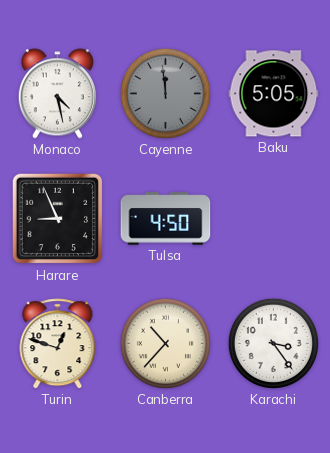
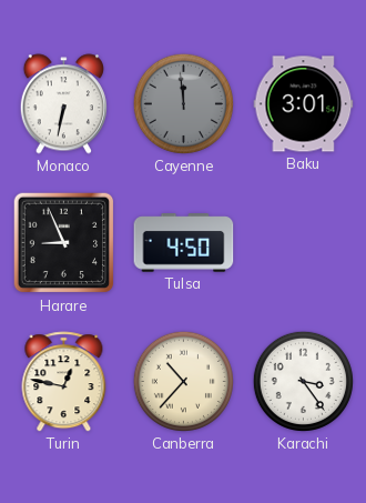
Monaco: 4:28 -> 6:32 (63, 104)
Baku: 5:05 -> 3:01 (304, 104)
Turin: 12:48 -> 12:47 (64, 382)
